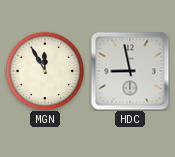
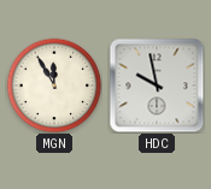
HDC: 8:58 -> 9:58 (157, 85)
